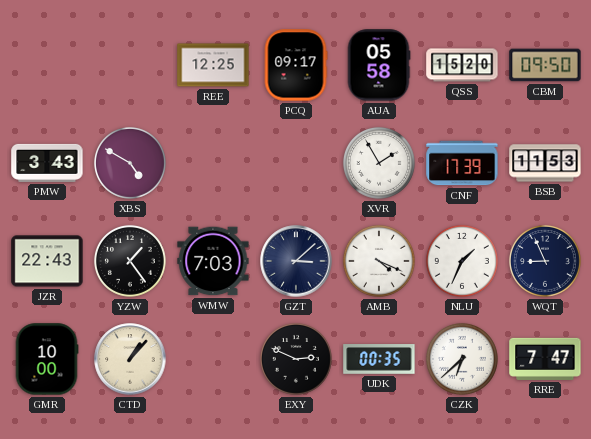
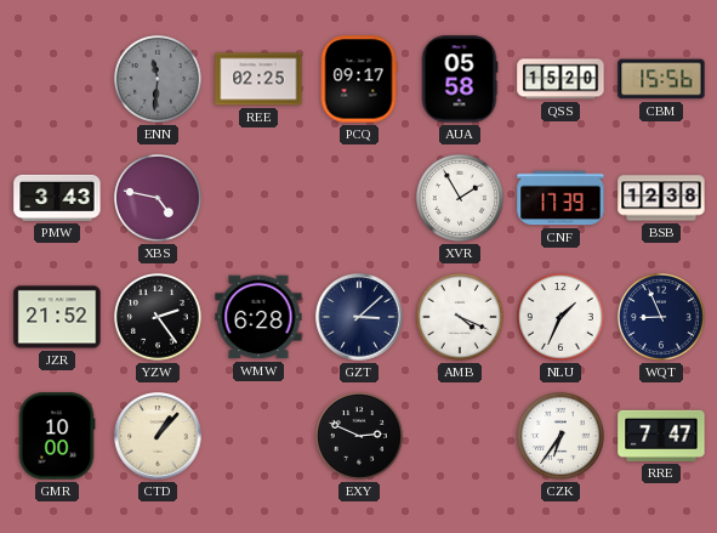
ENN: none -> 11:31 (158, 79)
REE: 12:25 -> 02:25 (258, 79)
CBM: 09:50 -> 15:56 (661, 79)
XBS: 4:50 -> 4:47 (158, 198)
BSB: 11:53 -> 12:38 (661, 198)
JZR: 22:43 -> 21:52 (57, 317)
YZW: 1:24 -> 2:24 (158, 317)
WMW: 7:03 -> 6:28 (258, 317)
UDK: 00:35 -> none (379, 359)
CZK: 6:38 -> 6:36 (560, 436)
